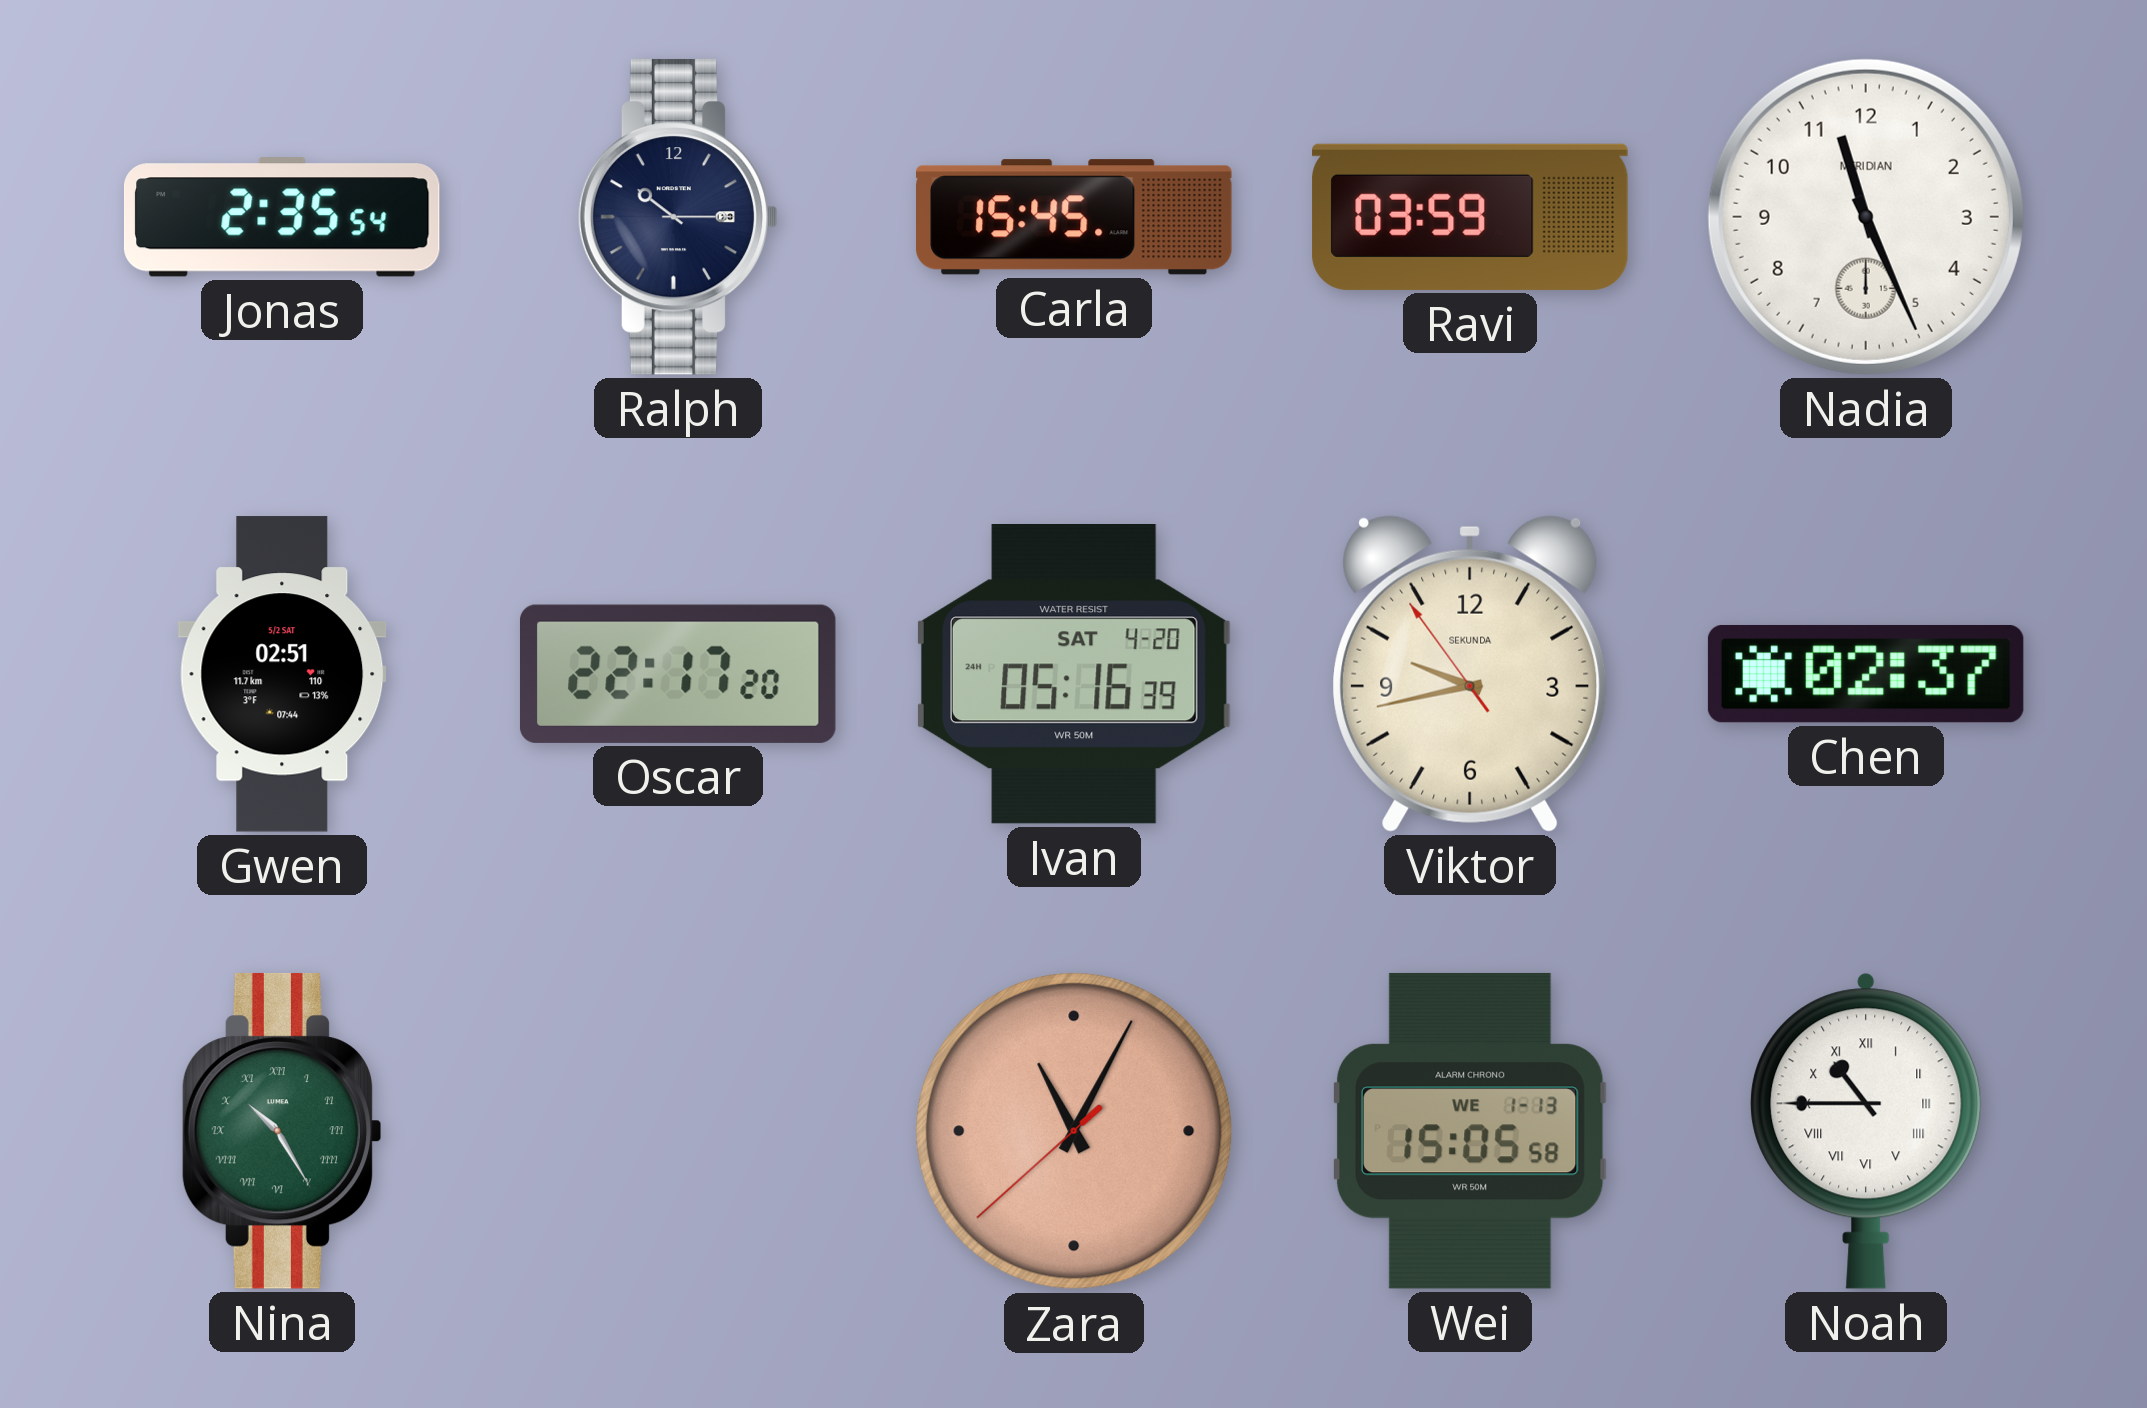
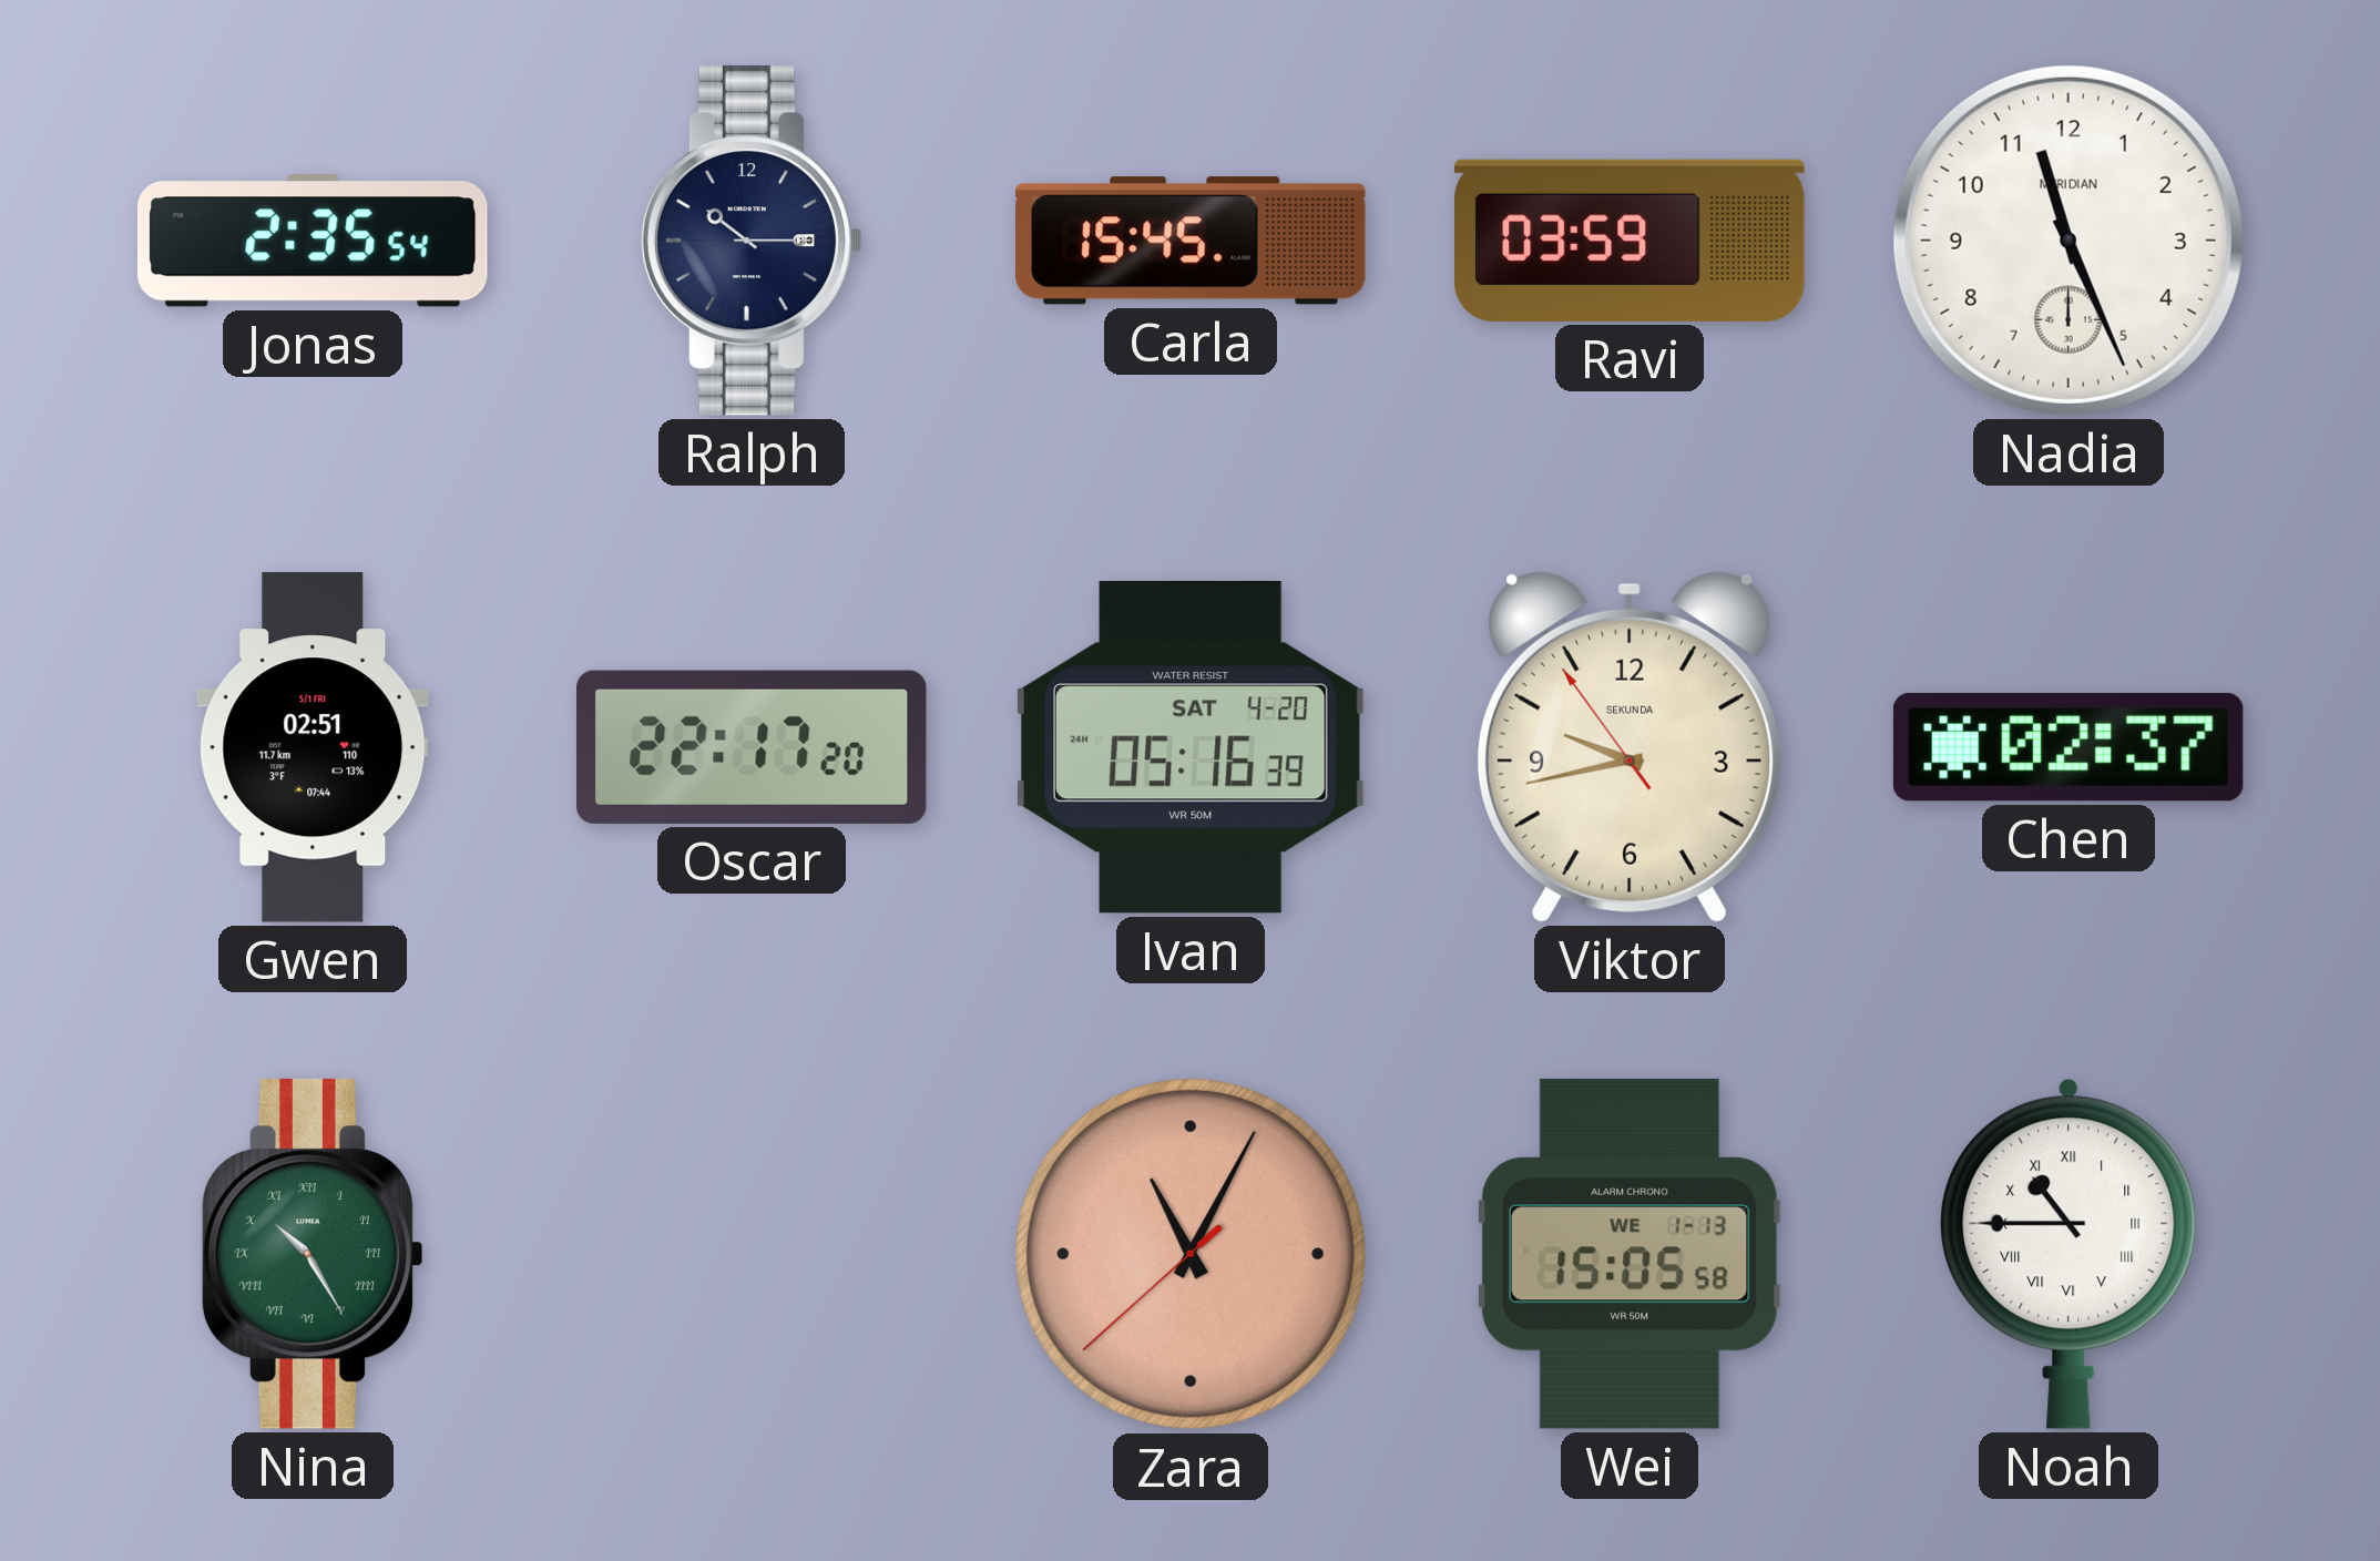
Gwen date: 5/2 SAT -> 5/1 FRI (313, 747)
